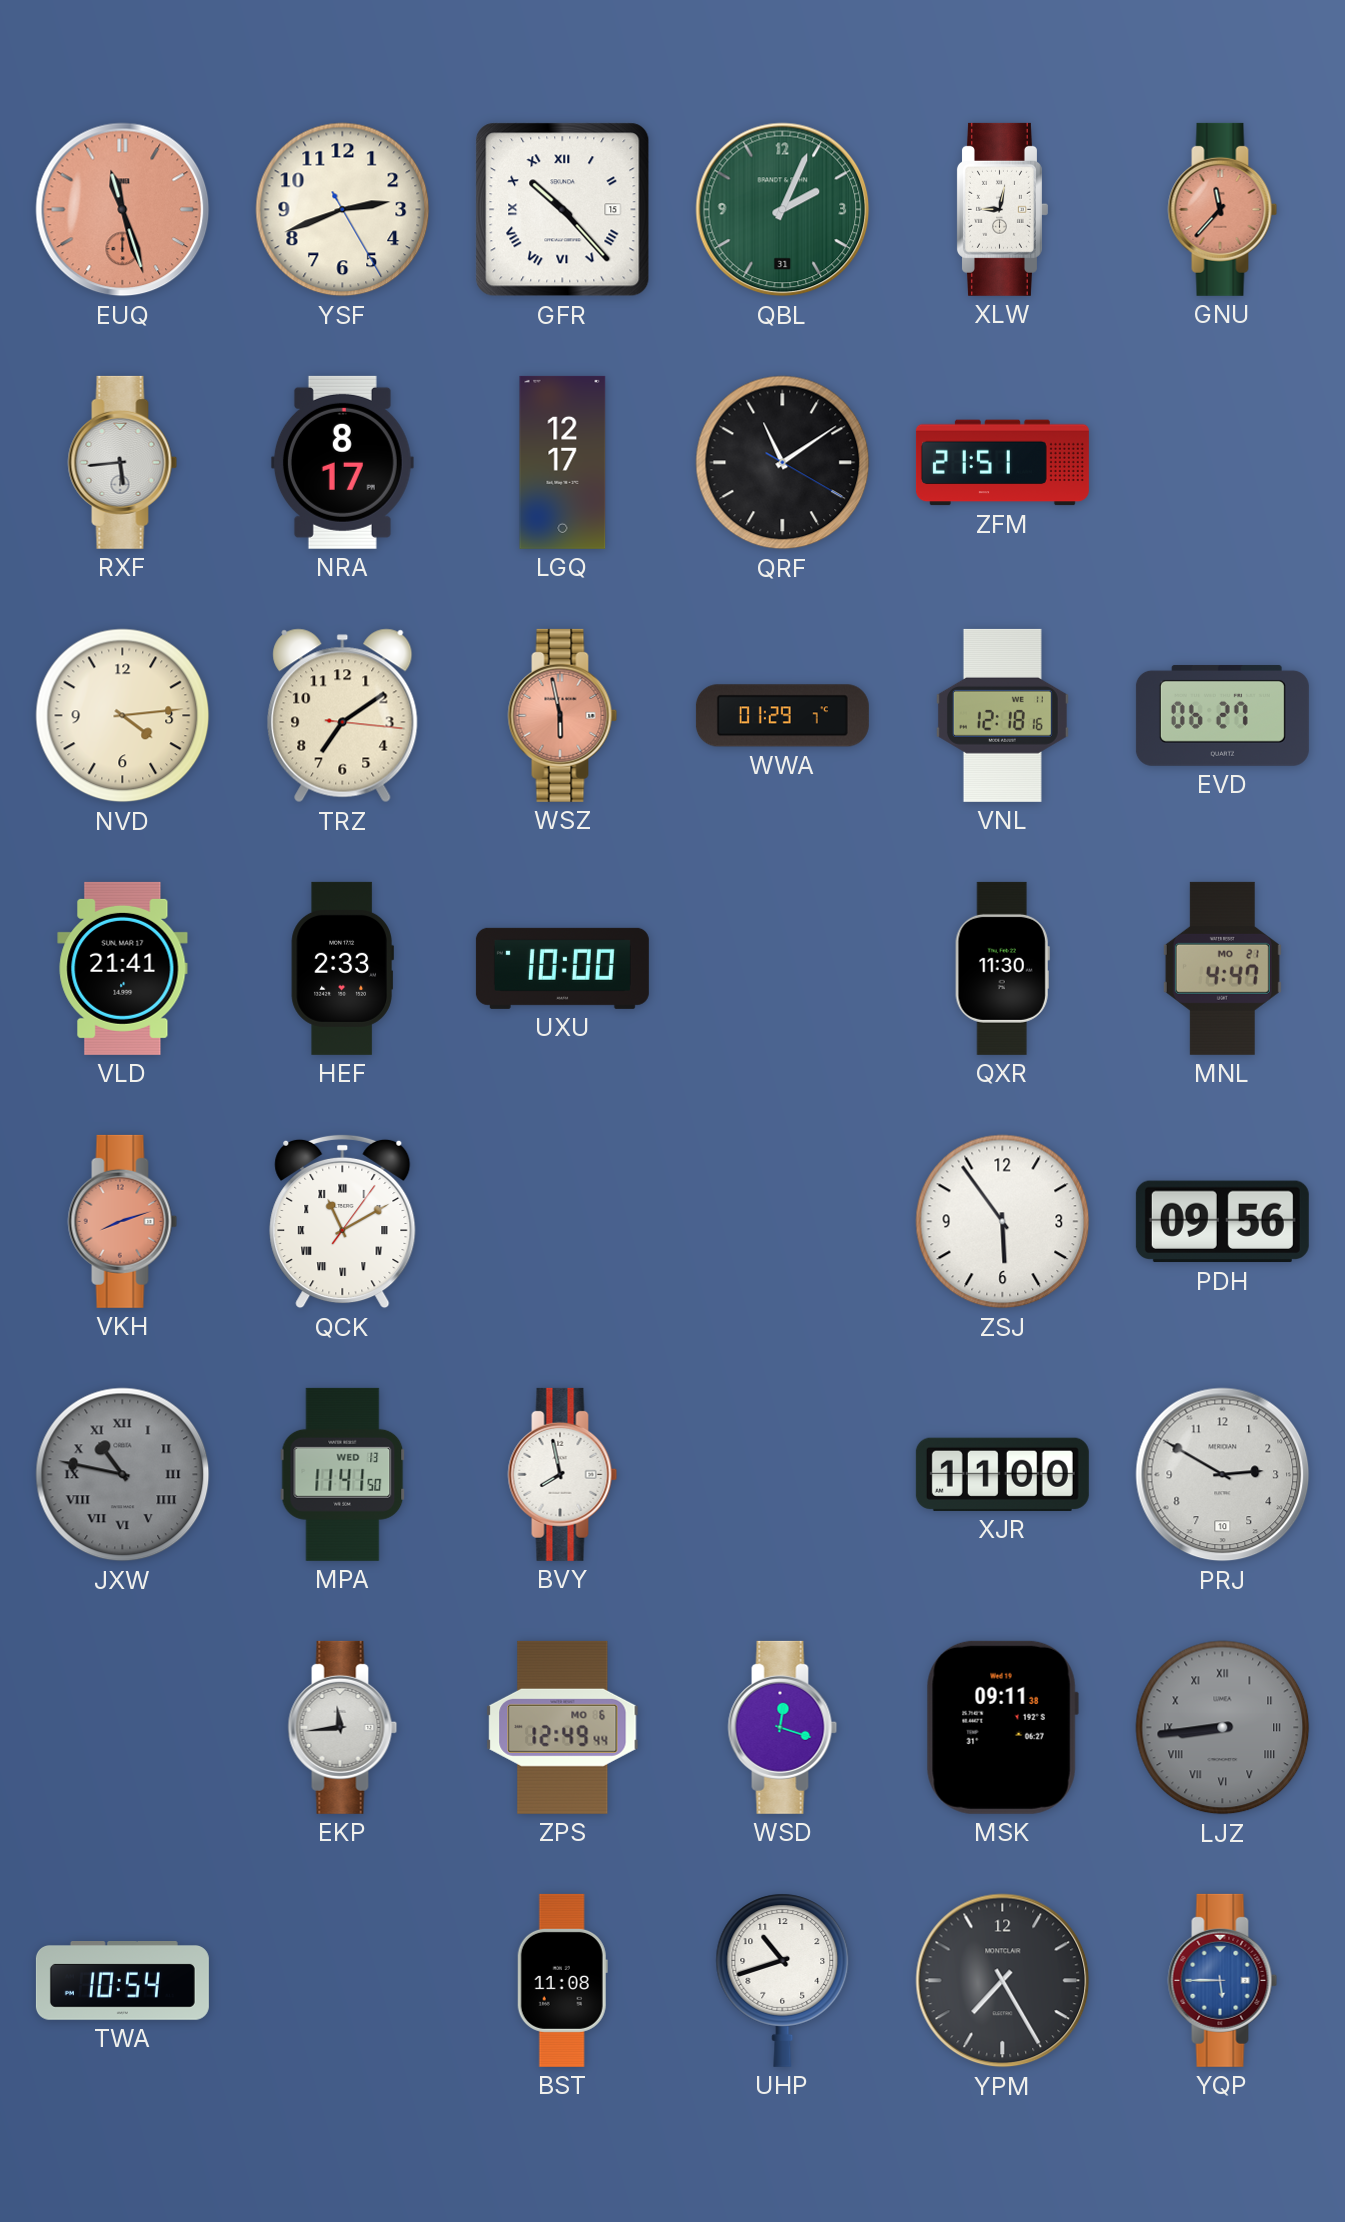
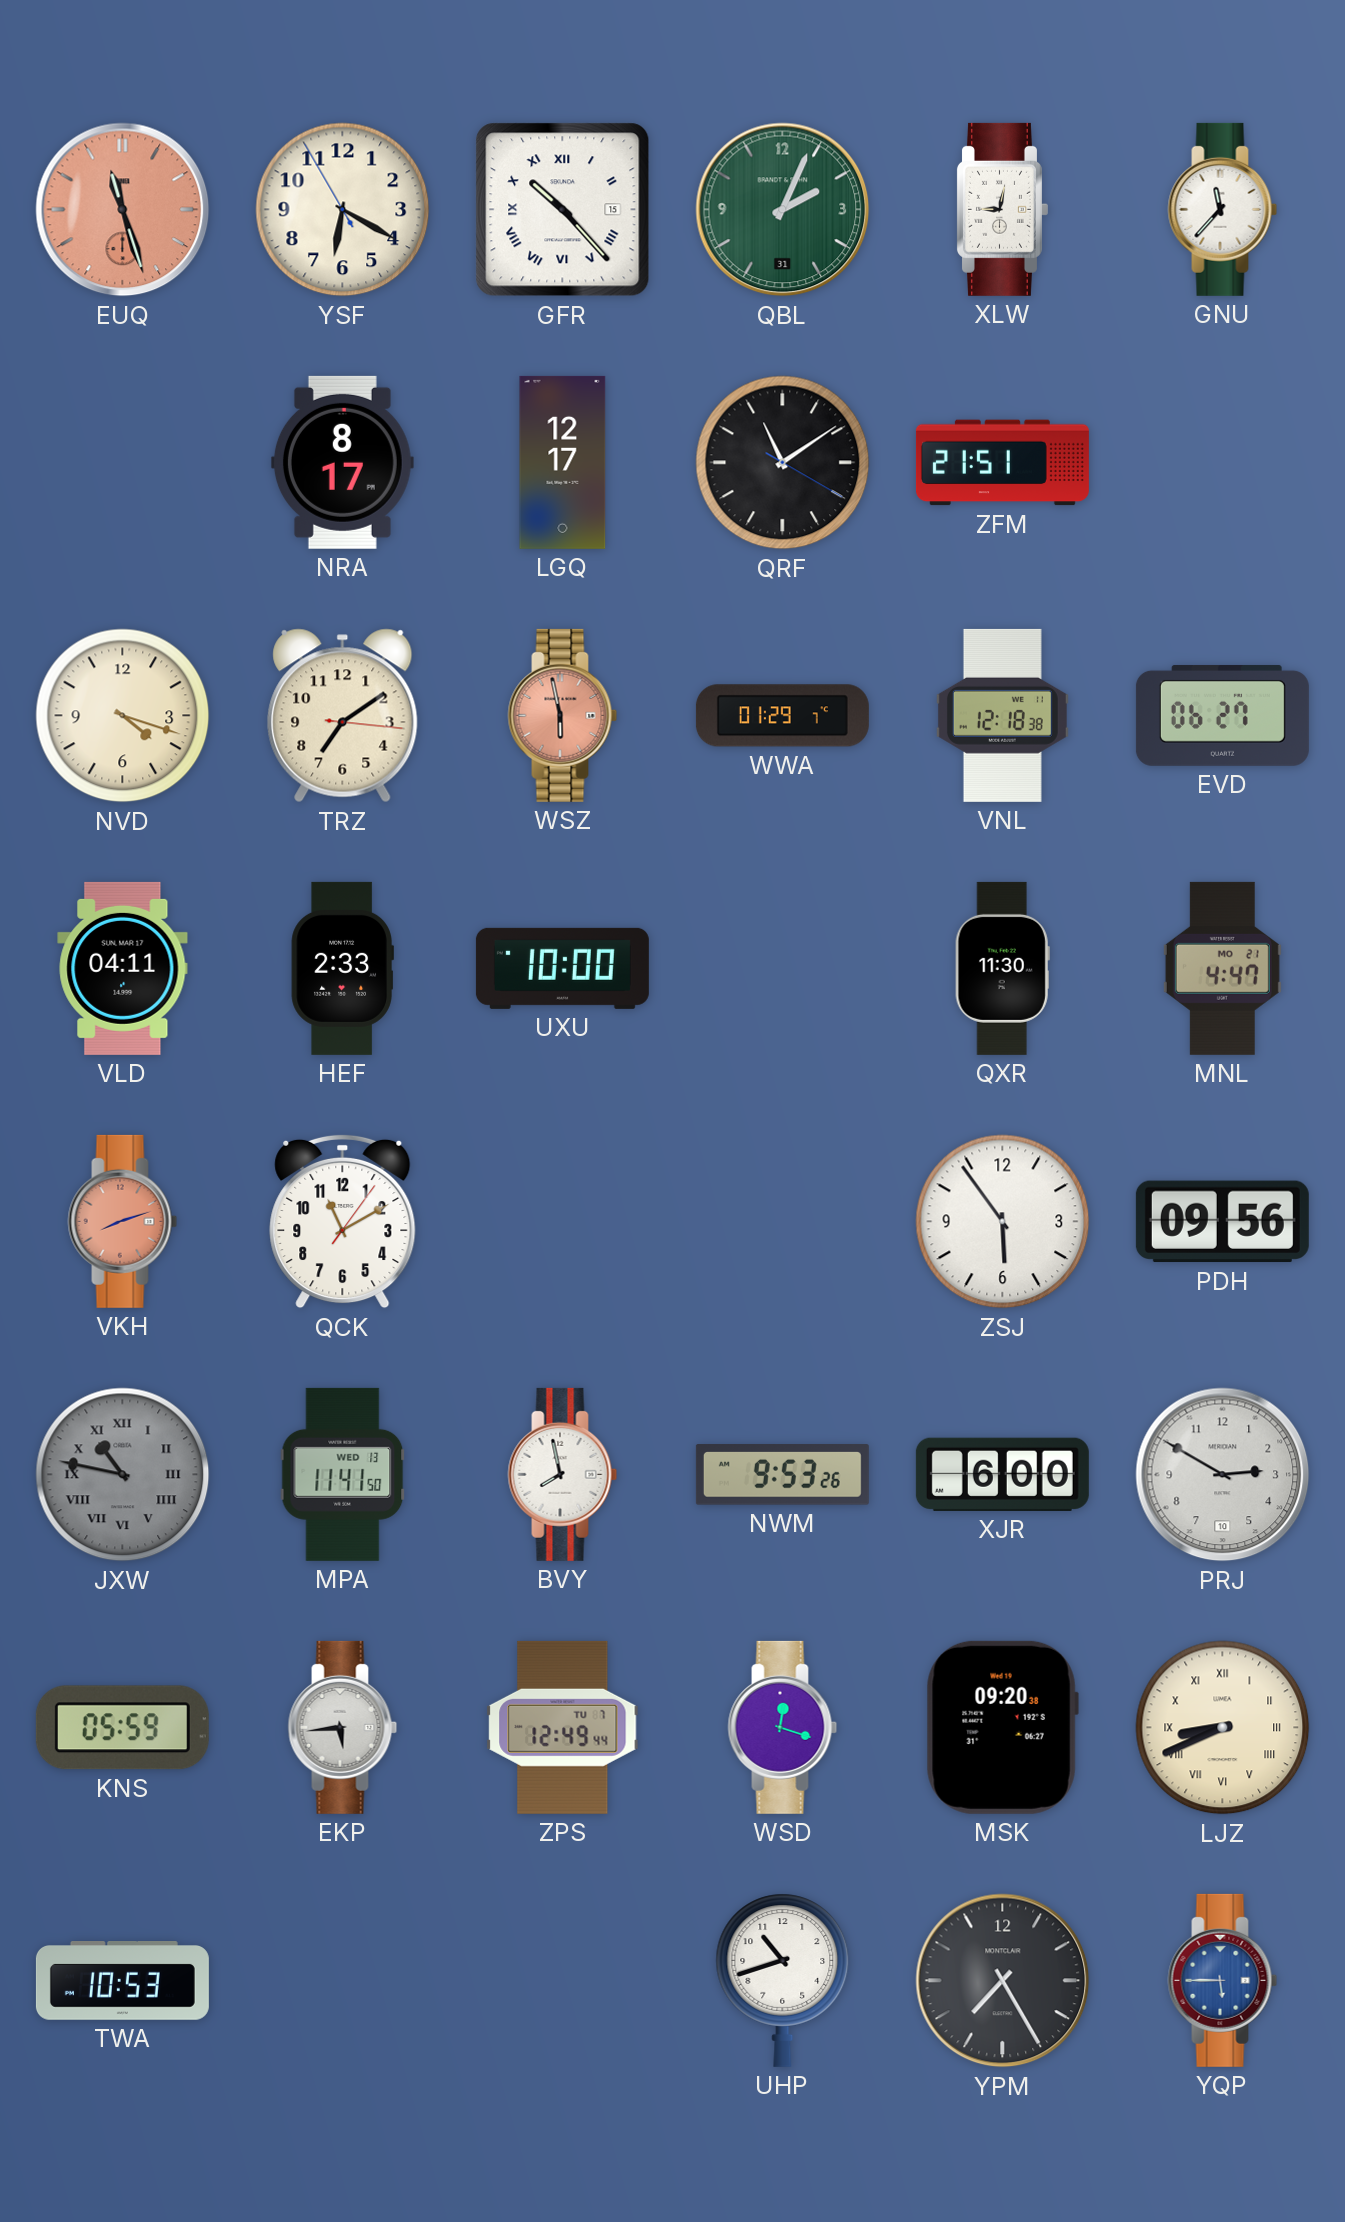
YSF: 2:41 -> 6:19 (343, 210)
GNU dial: salmon -> white (1223, 209)
RXF: 5:44 -> none (123, 462)
NVD: 4:14 -> 4:18 (123, 716)
VNL: 12:18:16 -> 12:18:38 (1002, 715)
VLD: 21:41 -> 04:11 (123, 968)
QCK numerals: Roman -> Arabic (343, 1221)
NWM: none -> 9:53 (782, 1475)
XJR: 11:00 -> 6:00 (1002, 1474)
KNS: none -> 05:59 (122, 1728)
EKP: 11:44 -> 5:44 (343, 1727)
ZPS date: MO 6 -> TU 7 (563, 1727)
MSK: 09:11 -> 09:20 (1002, 1727)
LJZ: 8:44 -> 8:41 (1223, 1728)
LJZ dial: grey -> cream (1223, 1728)
TWA: 10:54 -> 10:53 (122, 1981)
BST: 11:08 -> none (562, 1980)
